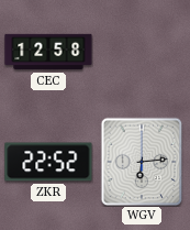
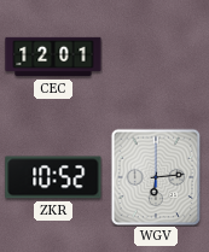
CEC: 12:58 -> 12:01 (53, 57)
ZKR: 22:52 -> 10:52 (53, 177)
